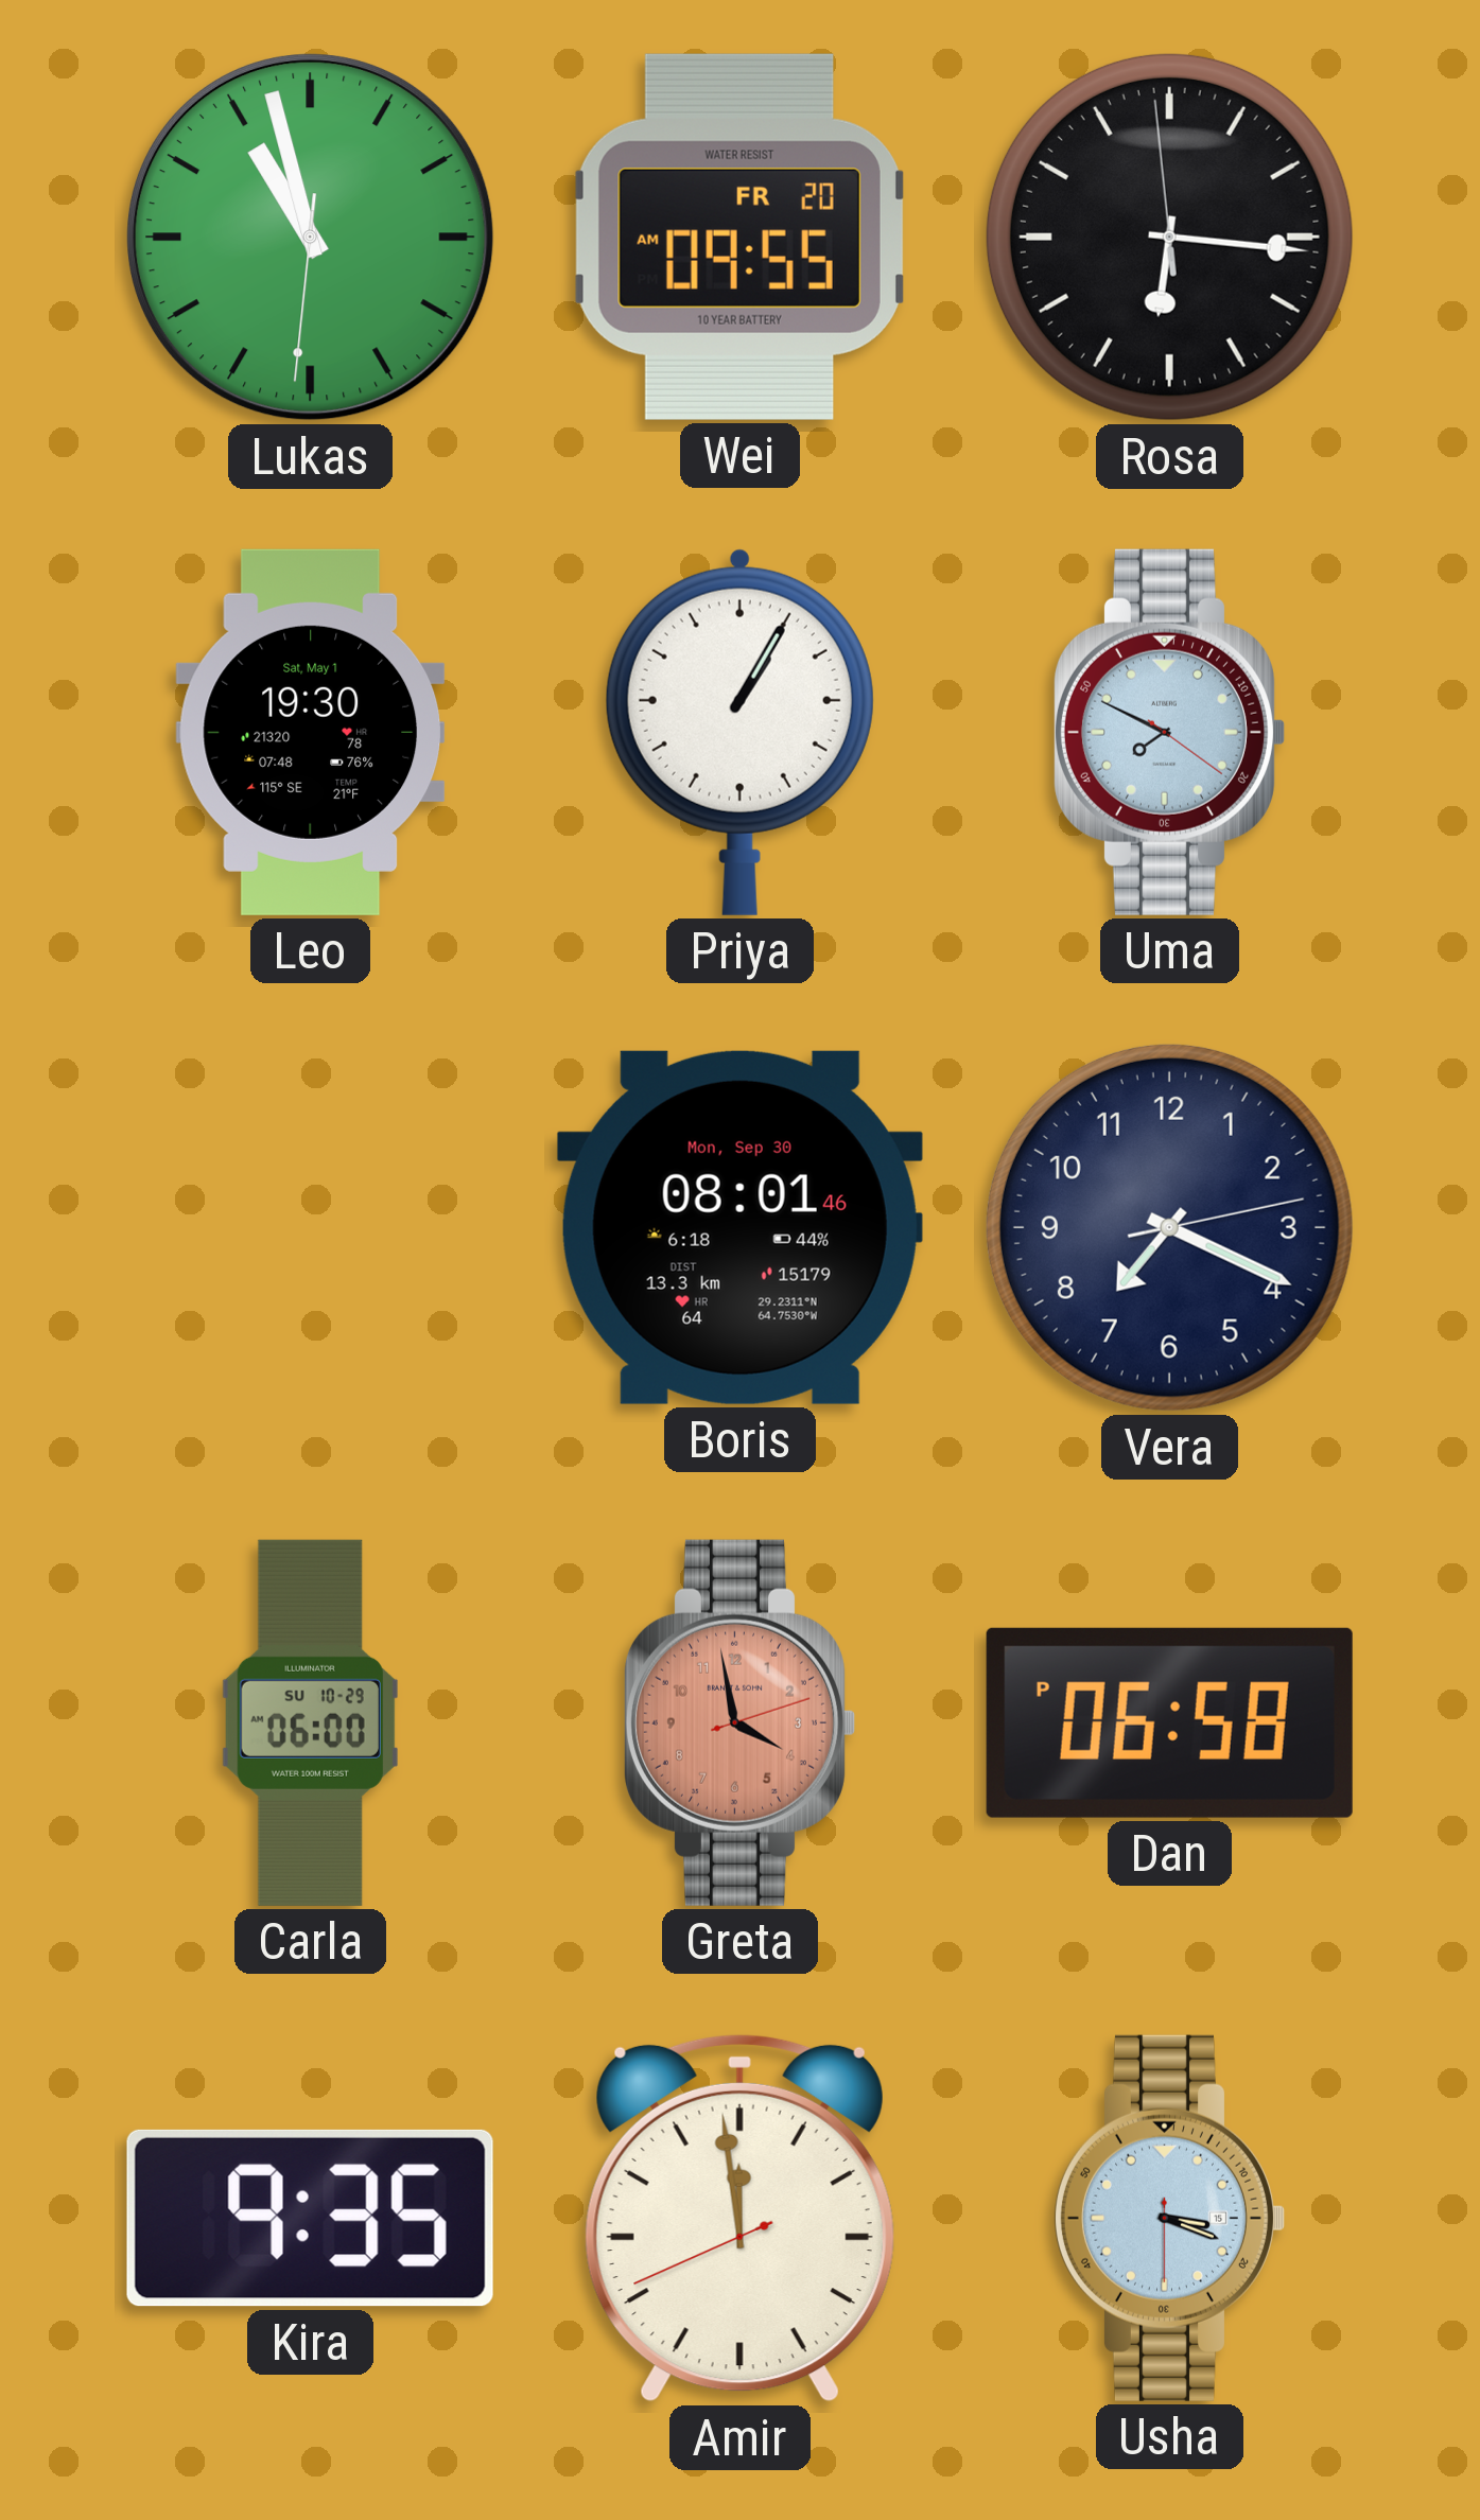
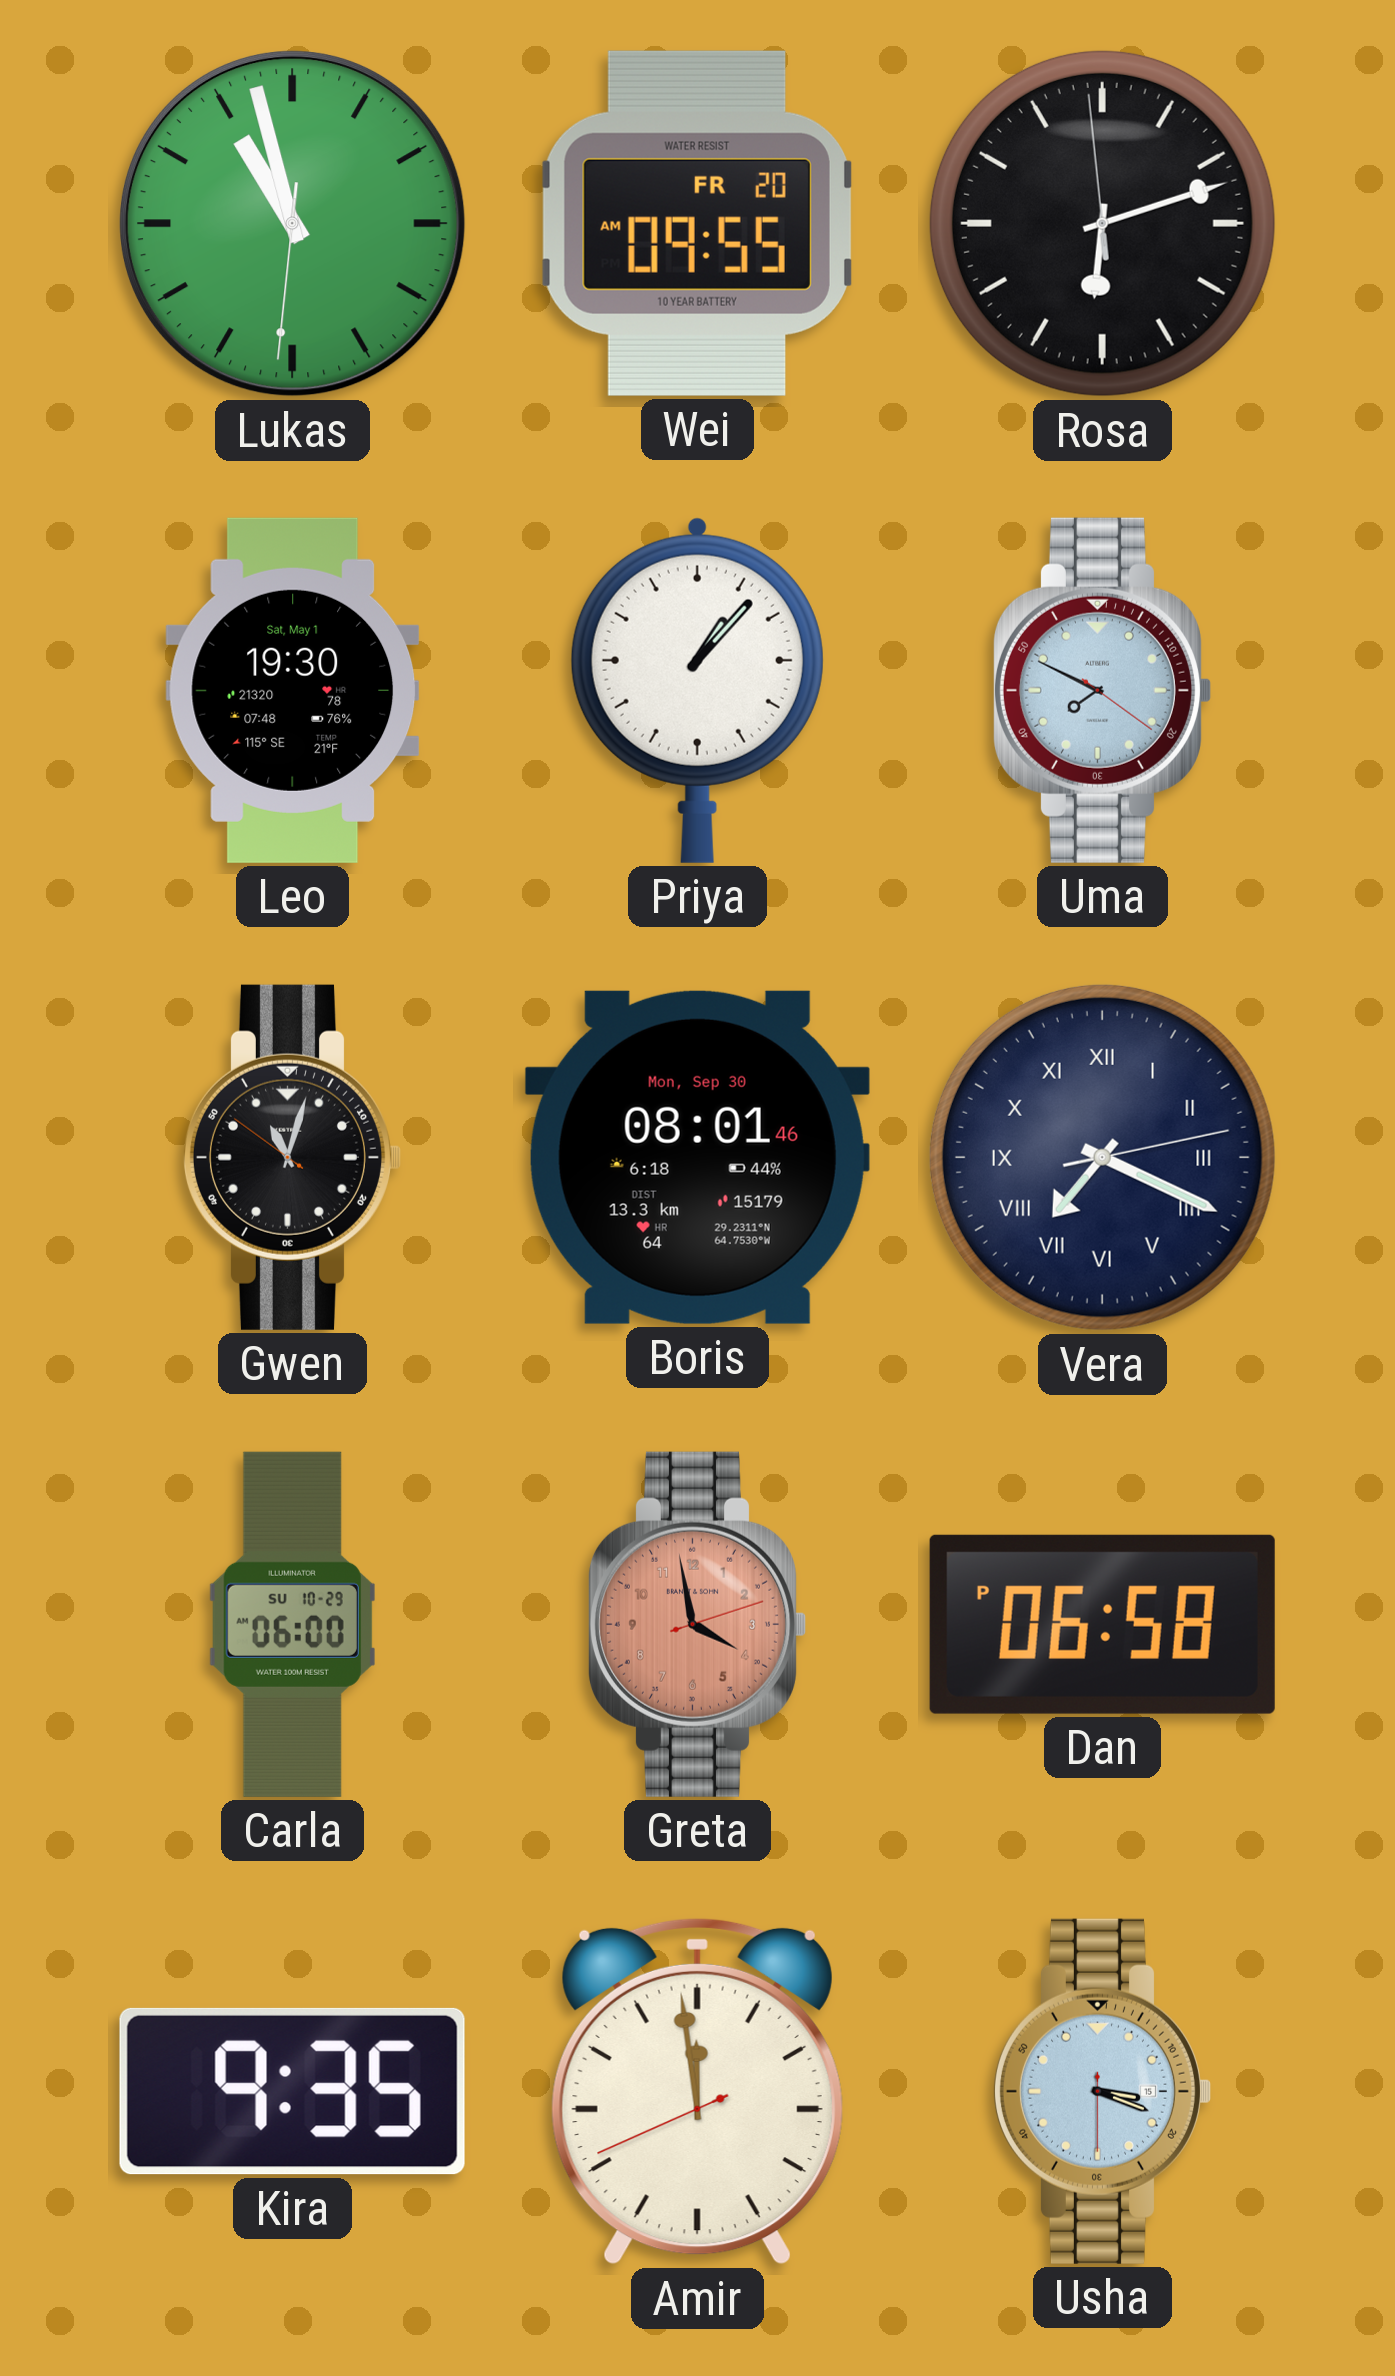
Rosa: 6:15 -> 6:11 (1102, 223)
Priya: 1:05 -> 1:07 (697, 690)
Gwen: none -> 11:02 (292, 1157)
Vera numerals: Arabic -> Roman (1102, 1157)
